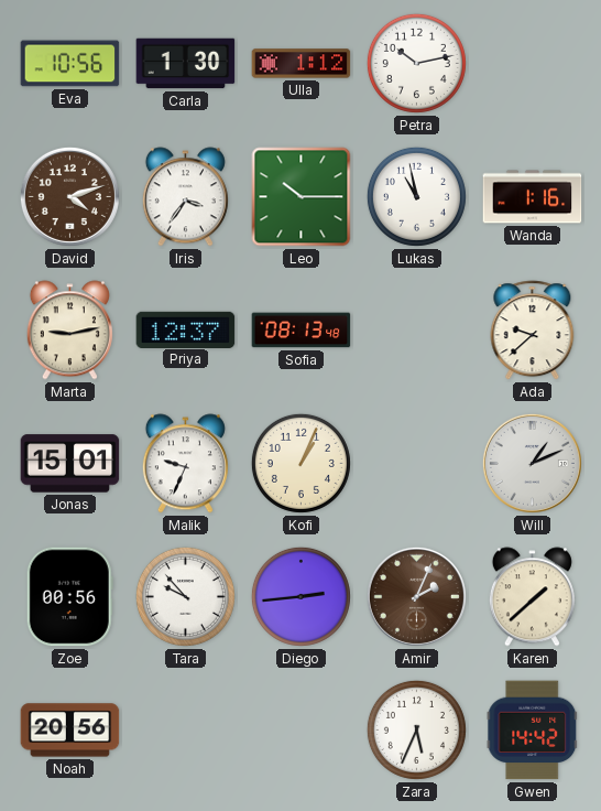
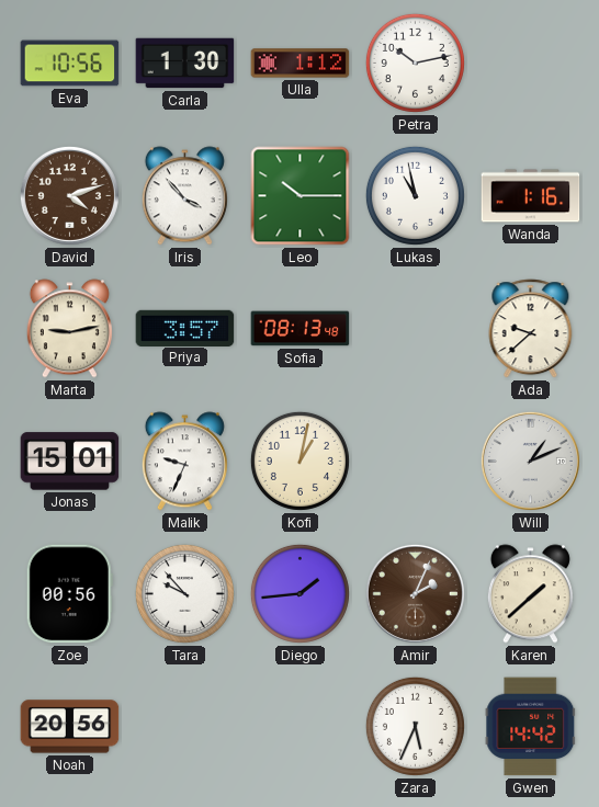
Iris: 3:36 -> 3:53 (184, 196)
Priya: 12:37 -> 3:57 (185, 328)
Kofi: 1:04 -> 1:02 (299, 461)
Diego: 2:44 -> 1:44 (299, 593)
